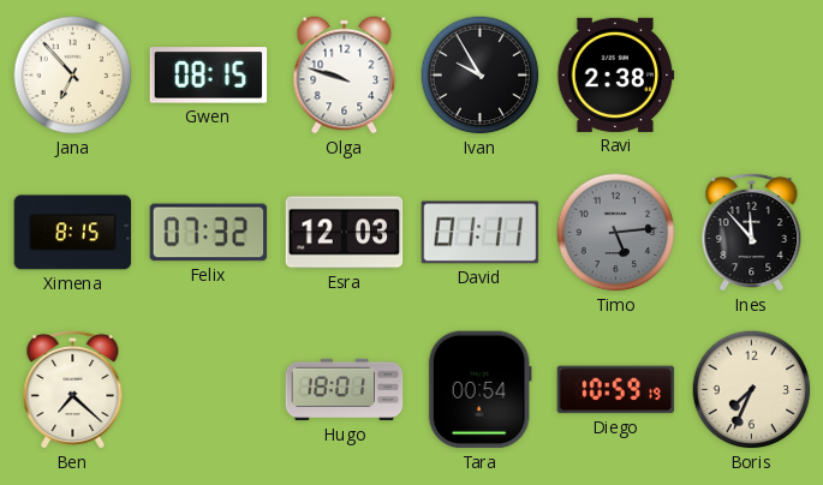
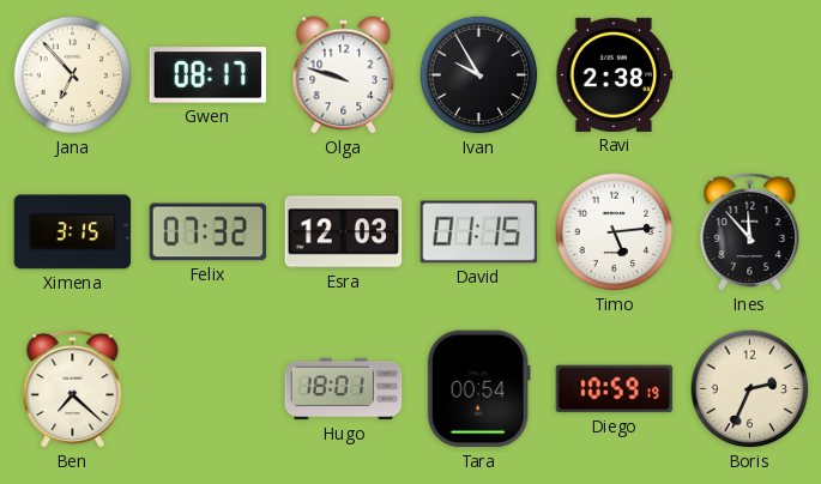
Gwen: 08:15 -> 08:17 (209, 75)
Ximena: 8:15 -> 3:15 (73, 232)
David: 01:11 -> 01:15 (479, 232)
Timo dial: grey -> white (615, 232)
Boris: 7:34 -> 2:34 (750, 389)
